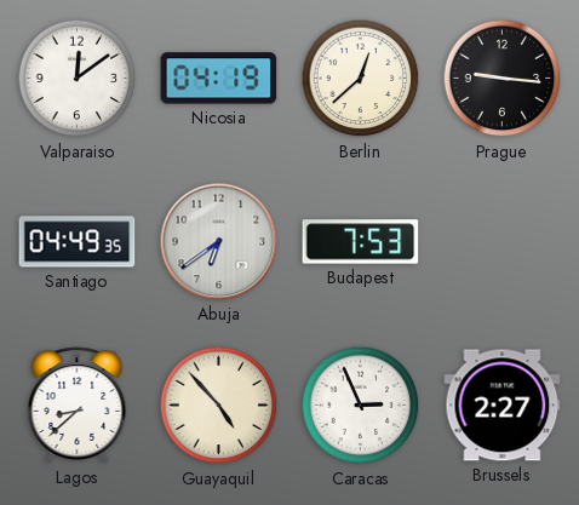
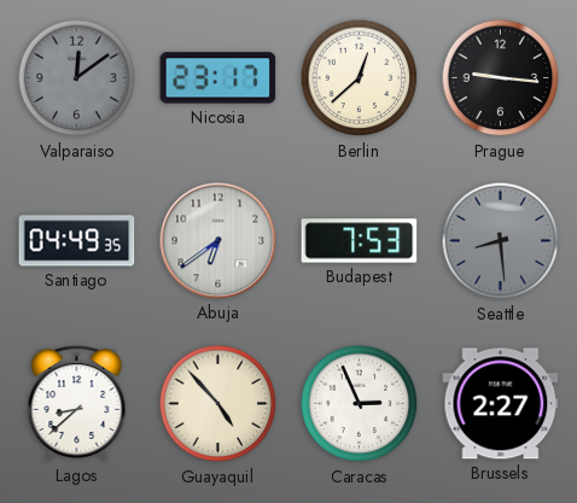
Valparaiso dial: white -> grey (77, 78)
Nicosia: 04:19 -> 23:17 (218, 78)
Seattle: none -> 8:29 (501, 241)
